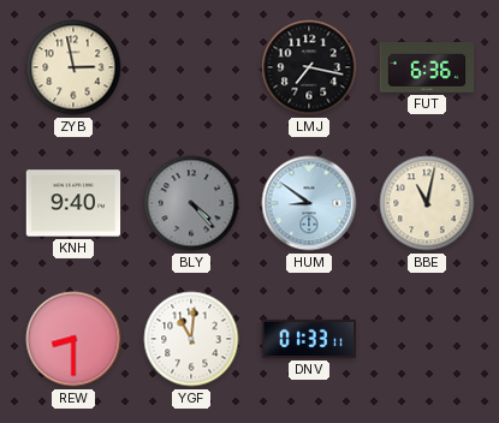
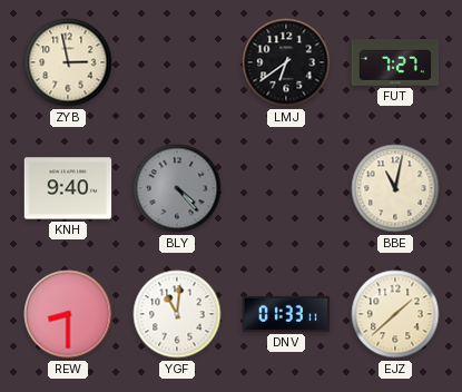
LMJ: 7:17 -> 6:39 (286, 62)
FUT: 6:36 -> 7:27 (395, 63)
HUM: 8:51 -> none (309, 203)
EJZ: none -> 1:38 (395, 314)
